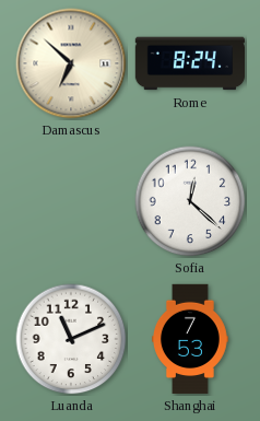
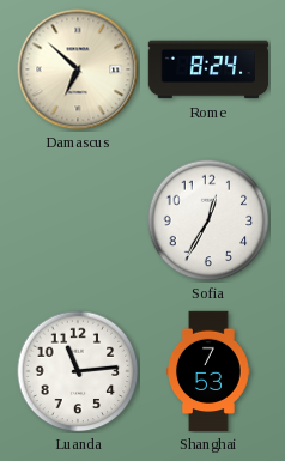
Sofia: 12:22 -> 12:35 (208, 220)
Luanda: 11:11 -> 11:14 (78, 371)
